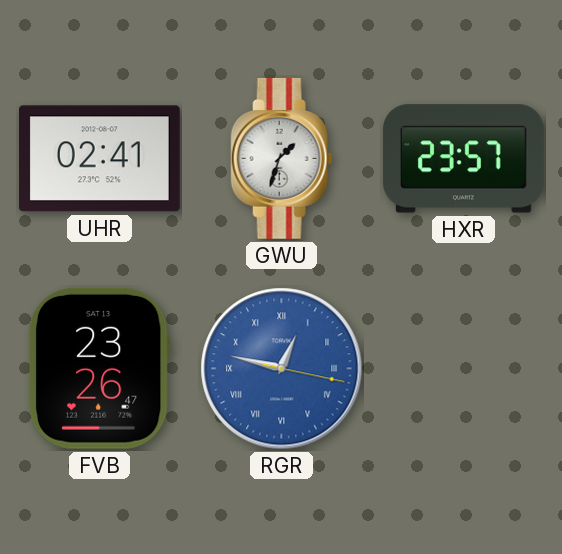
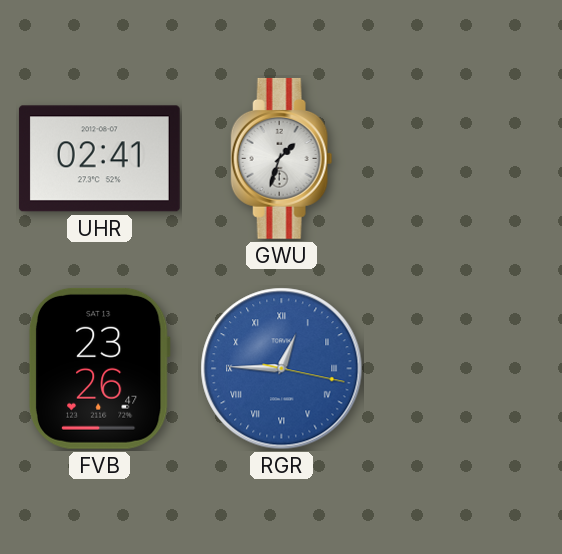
HXR: 23:57 -> none (463, 159)
RGR: 12:47 -> 12:45 (282, 369)
